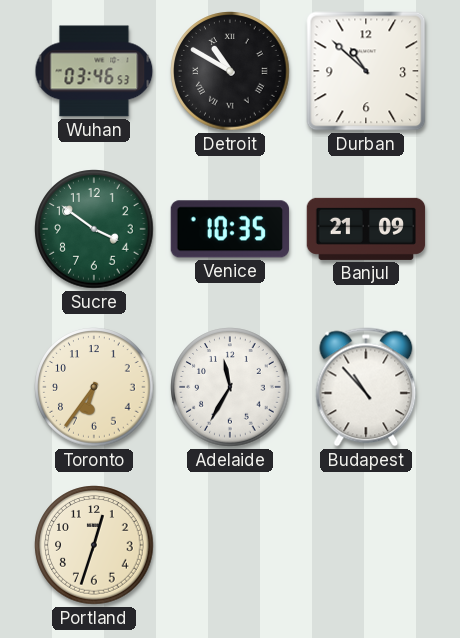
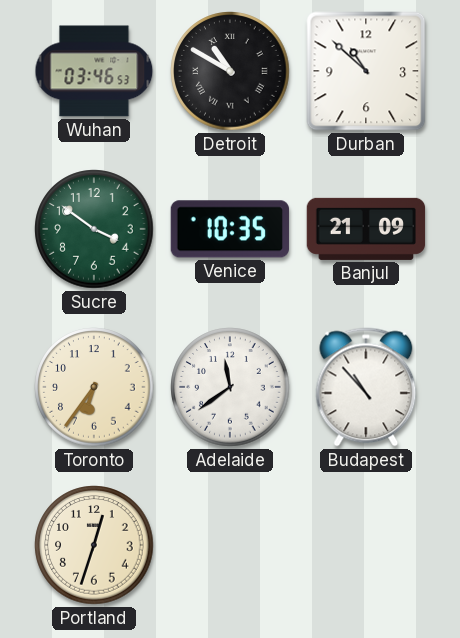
Adelaide: 11:35 -> 11:39 (230, 387)
